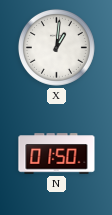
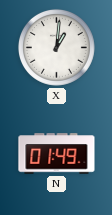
N: 01:50 -> 01:49 (57, 154)
